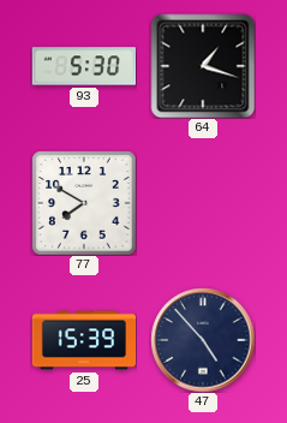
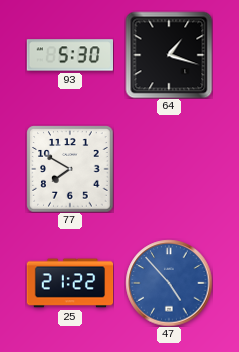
25: 15:39 -> 21:22 (70, 283)
47 dial: navy -> blue (169, 283)
